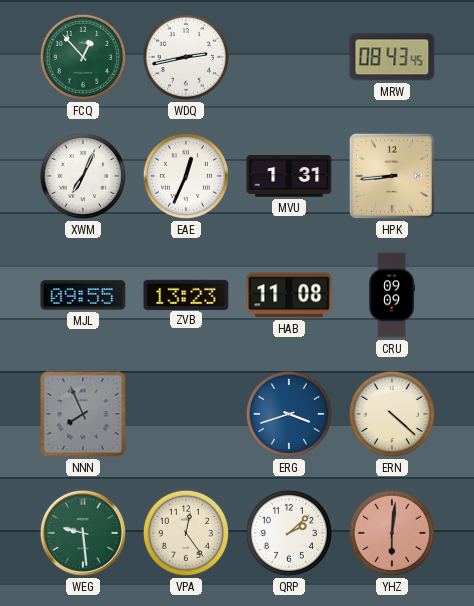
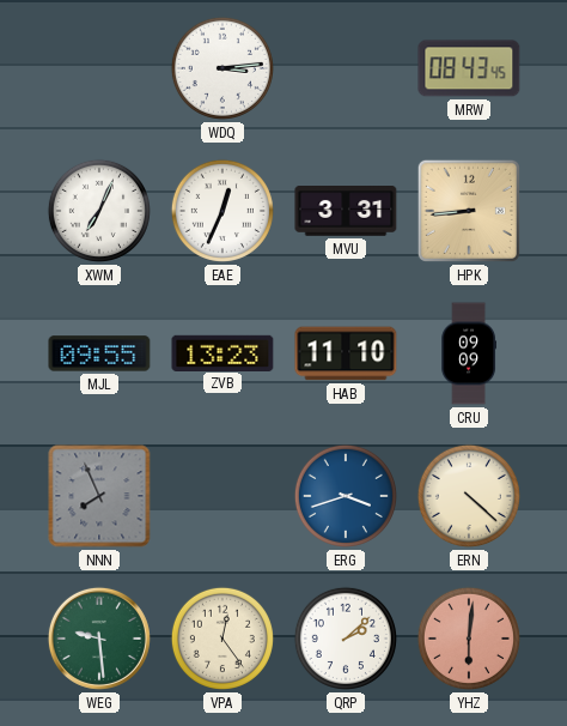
FCQ: 12:53 -> none (83, 57)
WDQ: 2:43 -> 3:14 (222, 68)
MVU: 1:31 -> 3:31 (346, 212)
HAB: 11:08 -> 11:10 (346, 353)
